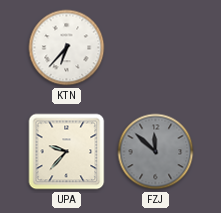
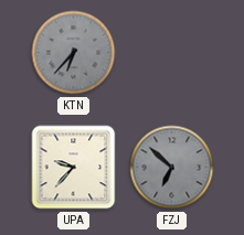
KTN dial: white -> grey (74, 53)
FZJ: 11:52 -> 6:52 (172, 168)
